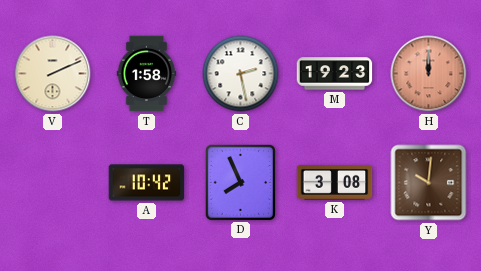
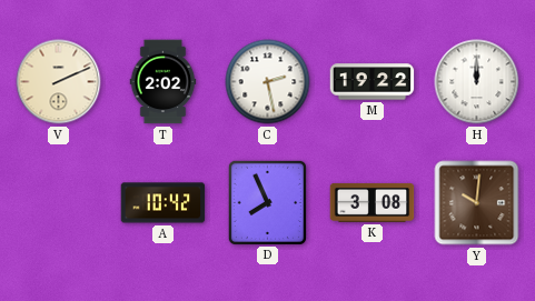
T: 1:58 -> 2:02 (164, 82)
M: 19:23 -> 19:22 (373, 82)
H dial: salmon -> white (477, 82)
